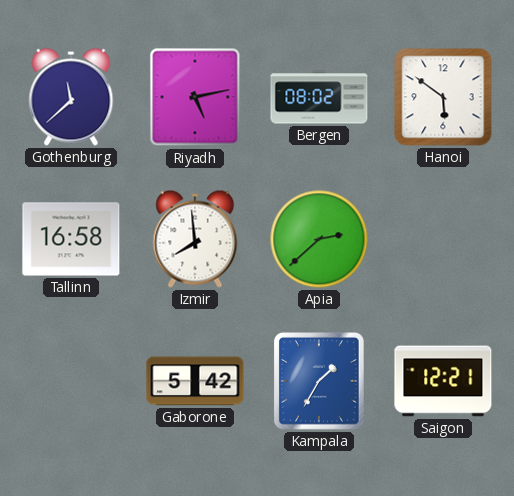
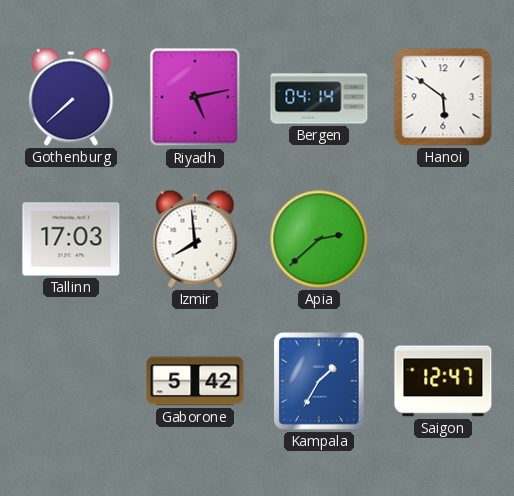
Gothenburg: 11:38 -> 7:38 (71, 97)
Bergen: 08:02 -> 04:14 (319, 97)
Tallinn: 16:58 -> 17:03 (71, 239)
Saigon: 12:21 -> 12:47 (443, 381)
